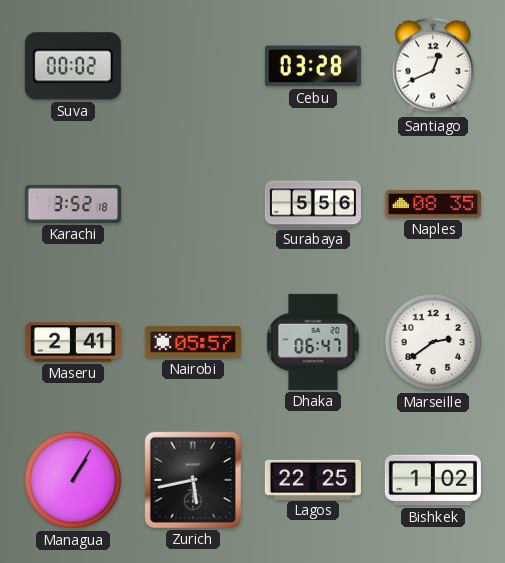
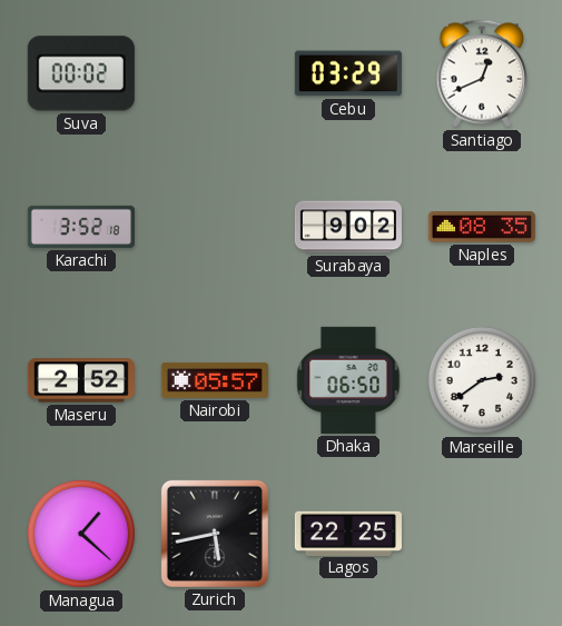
Cebu: 03:28 -> 03:29 (348, 73)
Surabaya: 5:56 -> 9:02 (348, 227)
Maseru: 2:41 -> 2:52 (81, 380)
Dhaka: 06:47 -> 06:50 (348, 380)
Managua: 1:05 -> 1:22 (81, 534)
Bishkek: 1:02 -> none (433, 480)
